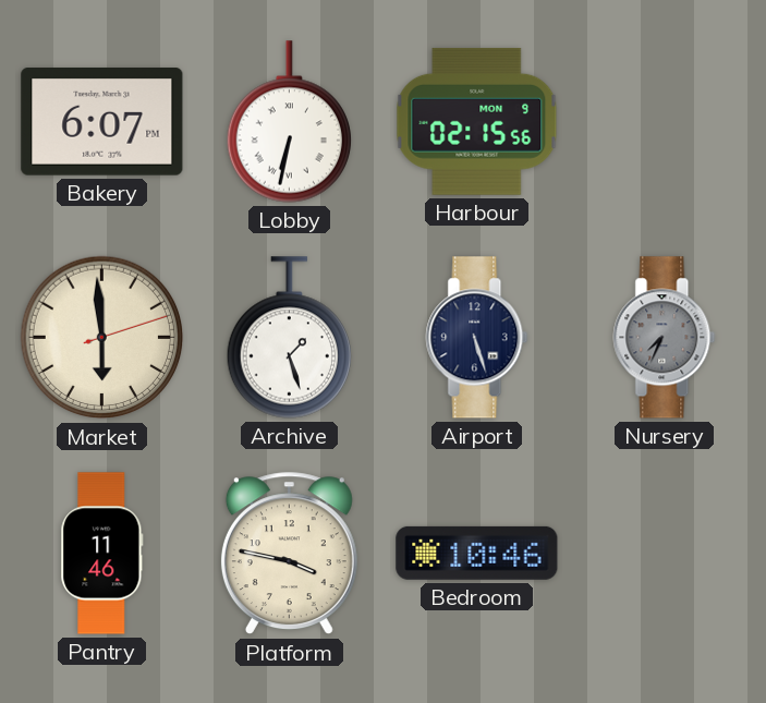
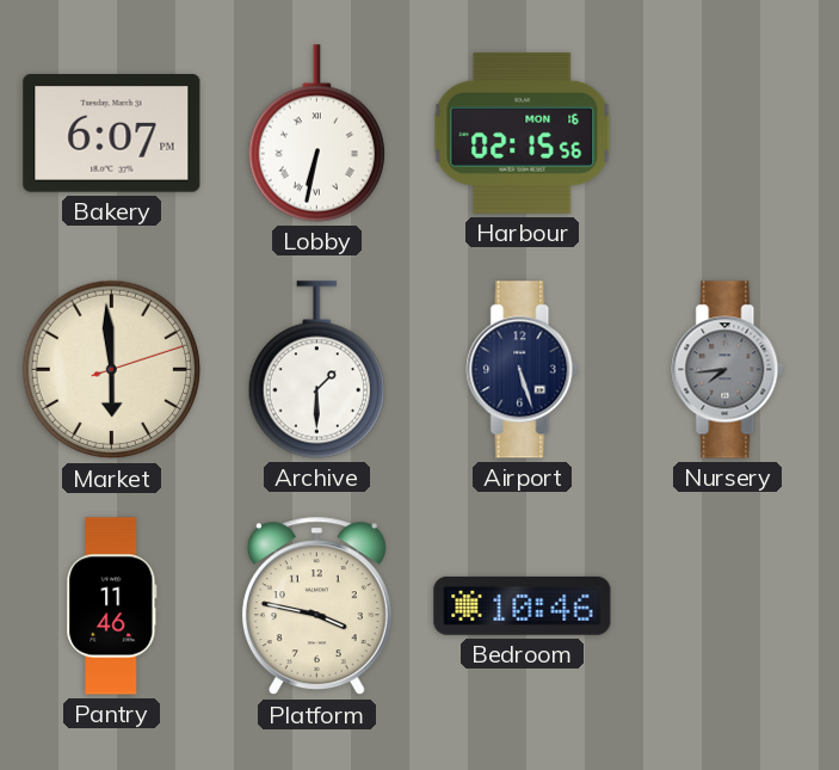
Harbour date: MON 9 -> MON 16 (523, 133)
Archive: 1:27 -> 1:30 (316, 370)
Nursery: 7:34 -> 7:44 (728, 370)
